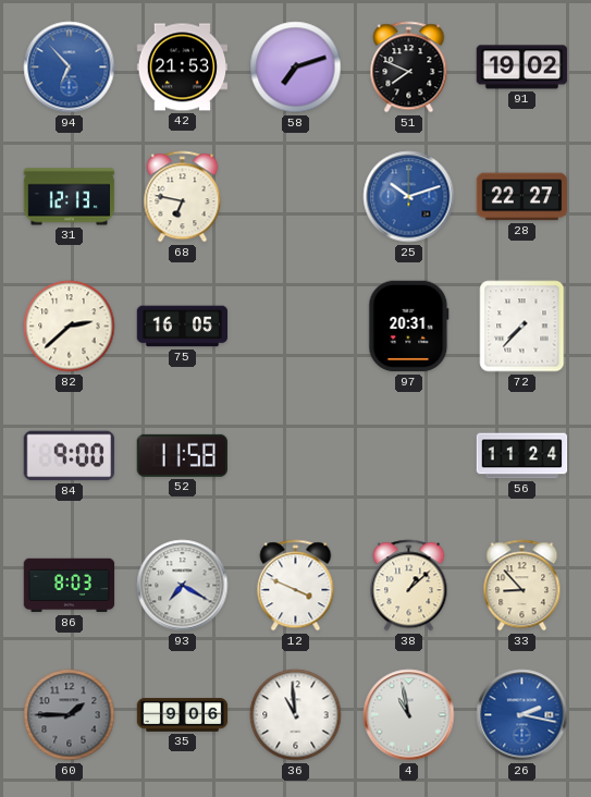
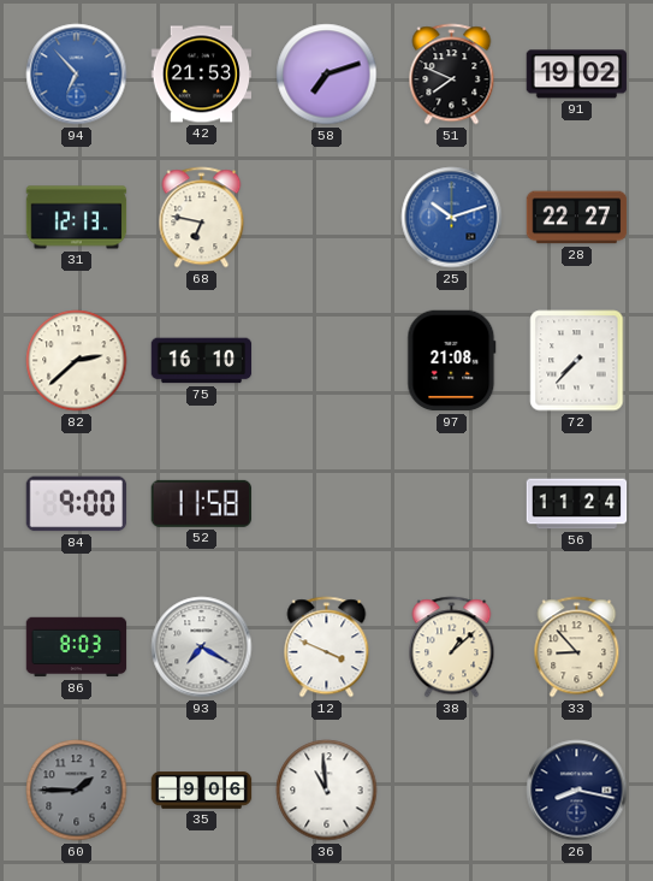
75: 16:05 -> 16:10 (202, 361)
97: 20:31 -> 21:08 (452, 361)
4: 10:58 -> none (409, 715)
26: 2:17 -> 8:17 (577, 791)
26 dial: blue -> navy (577, 791)
